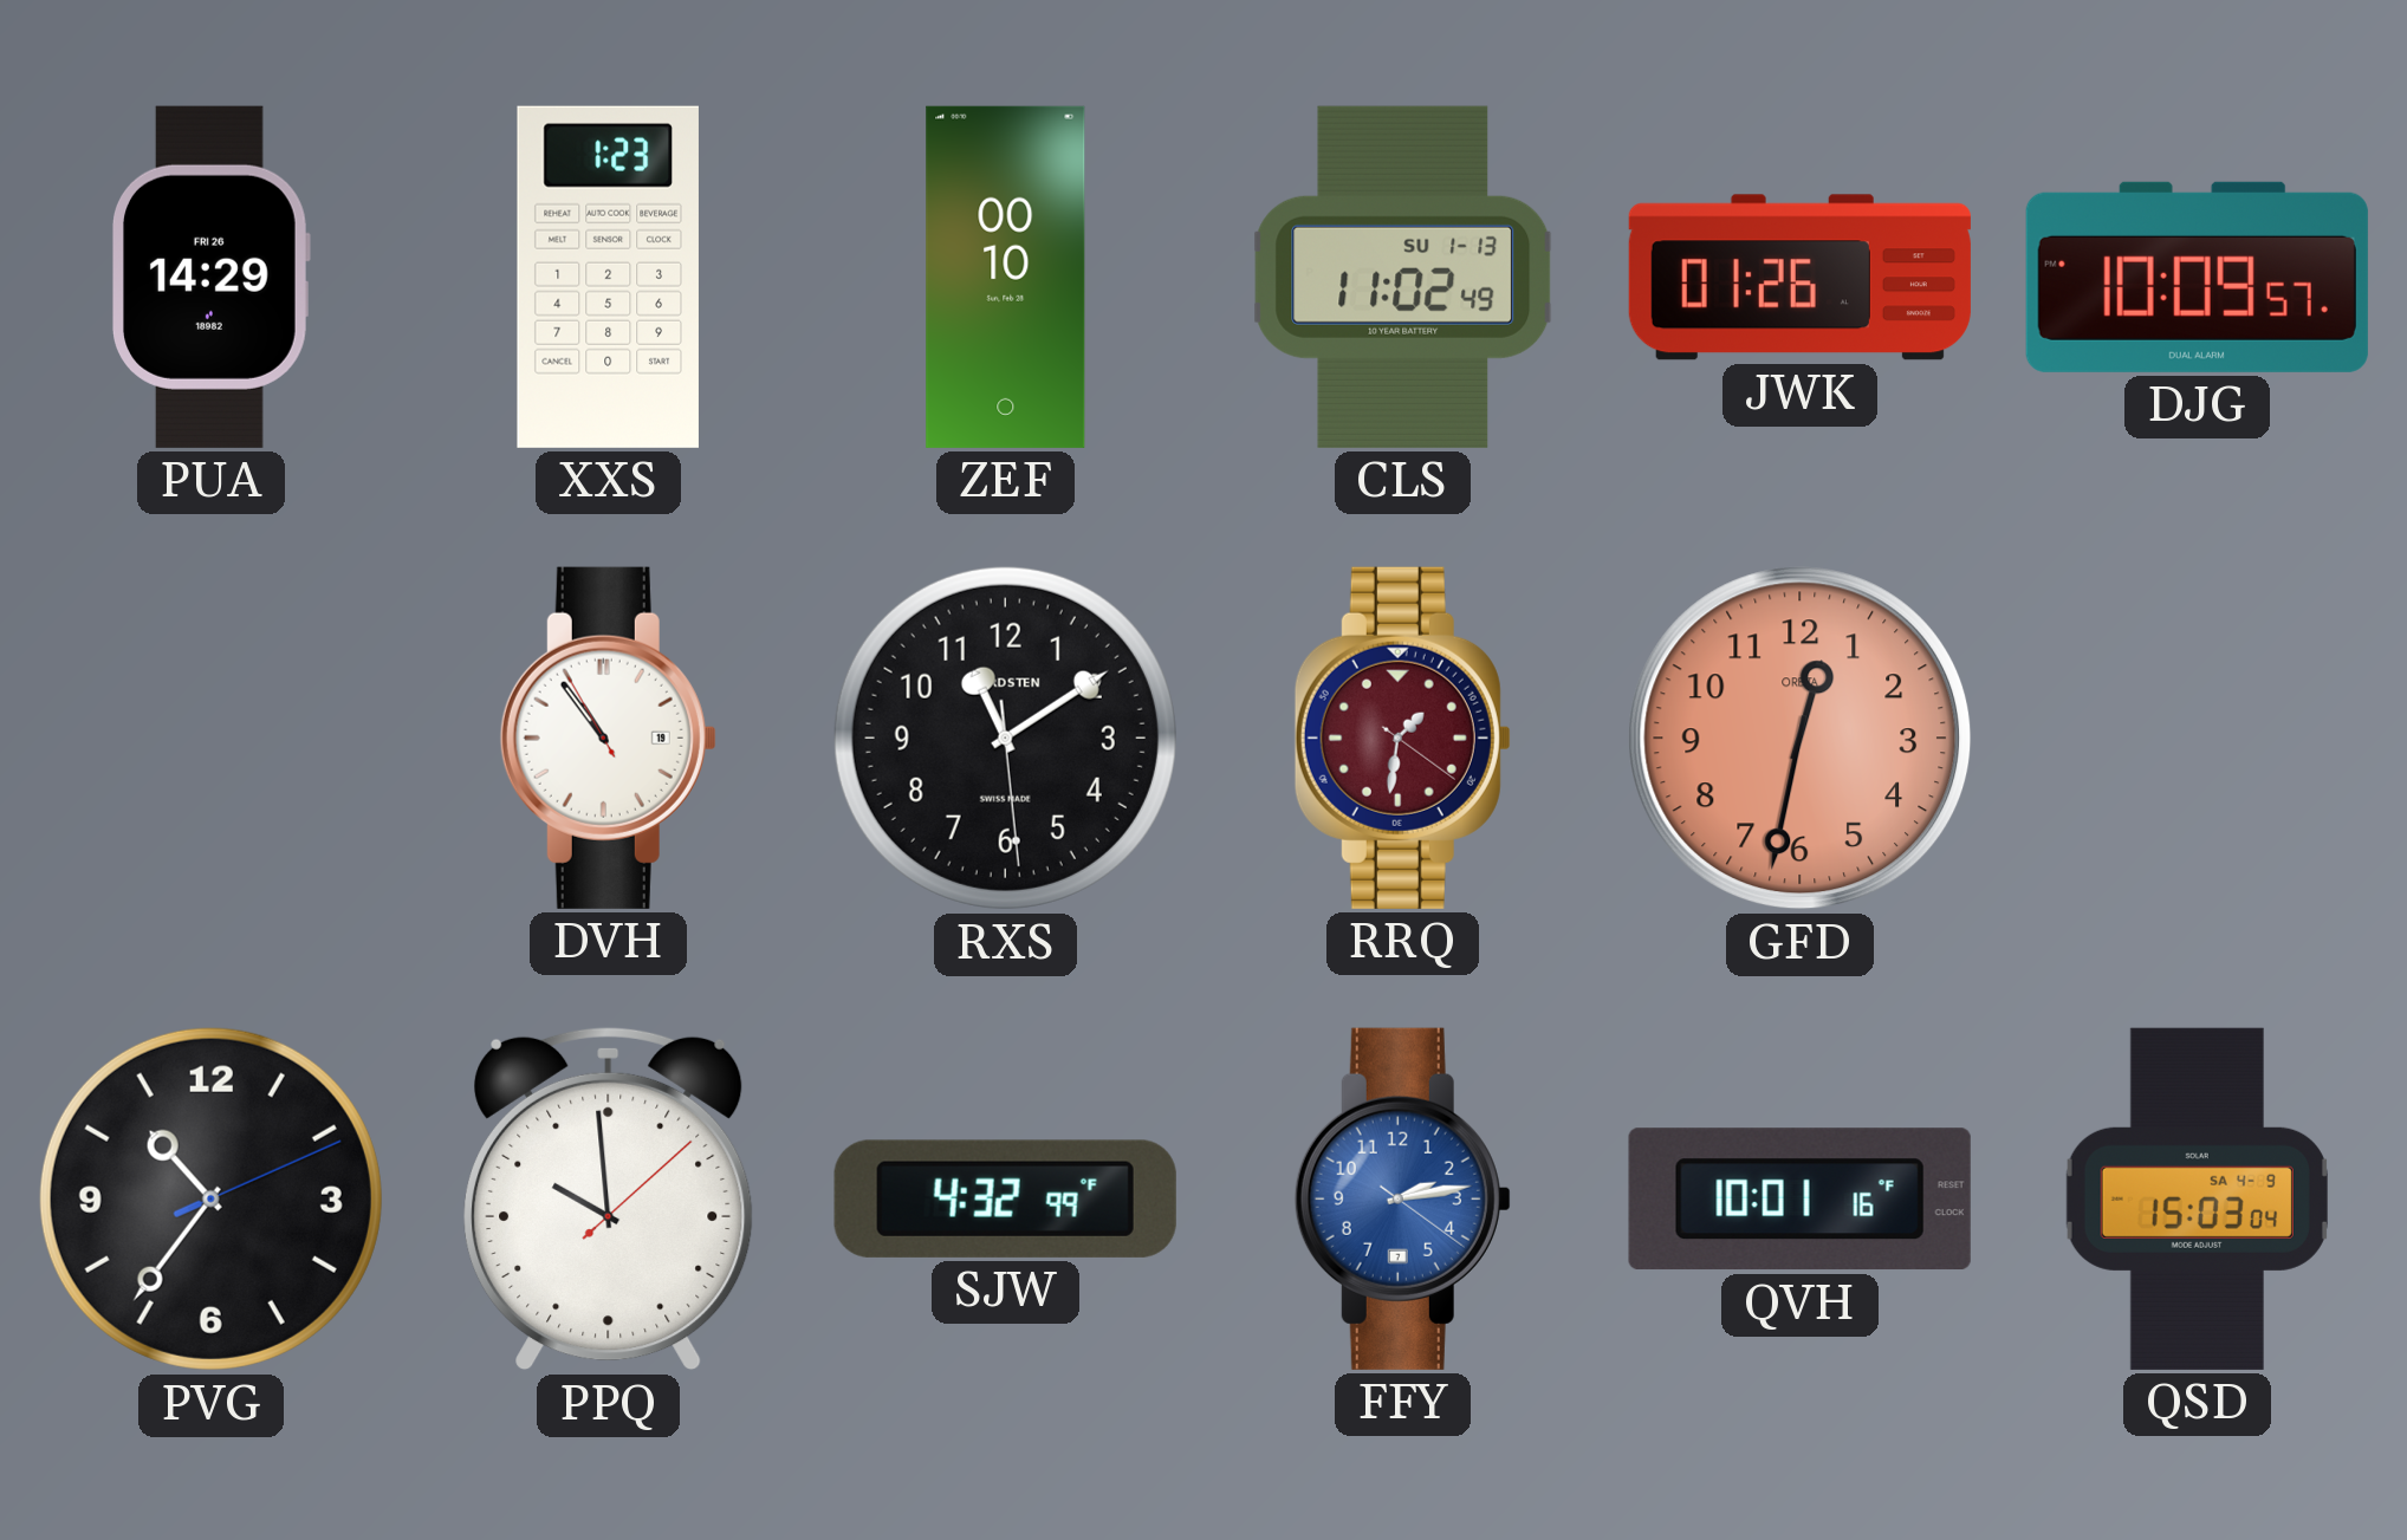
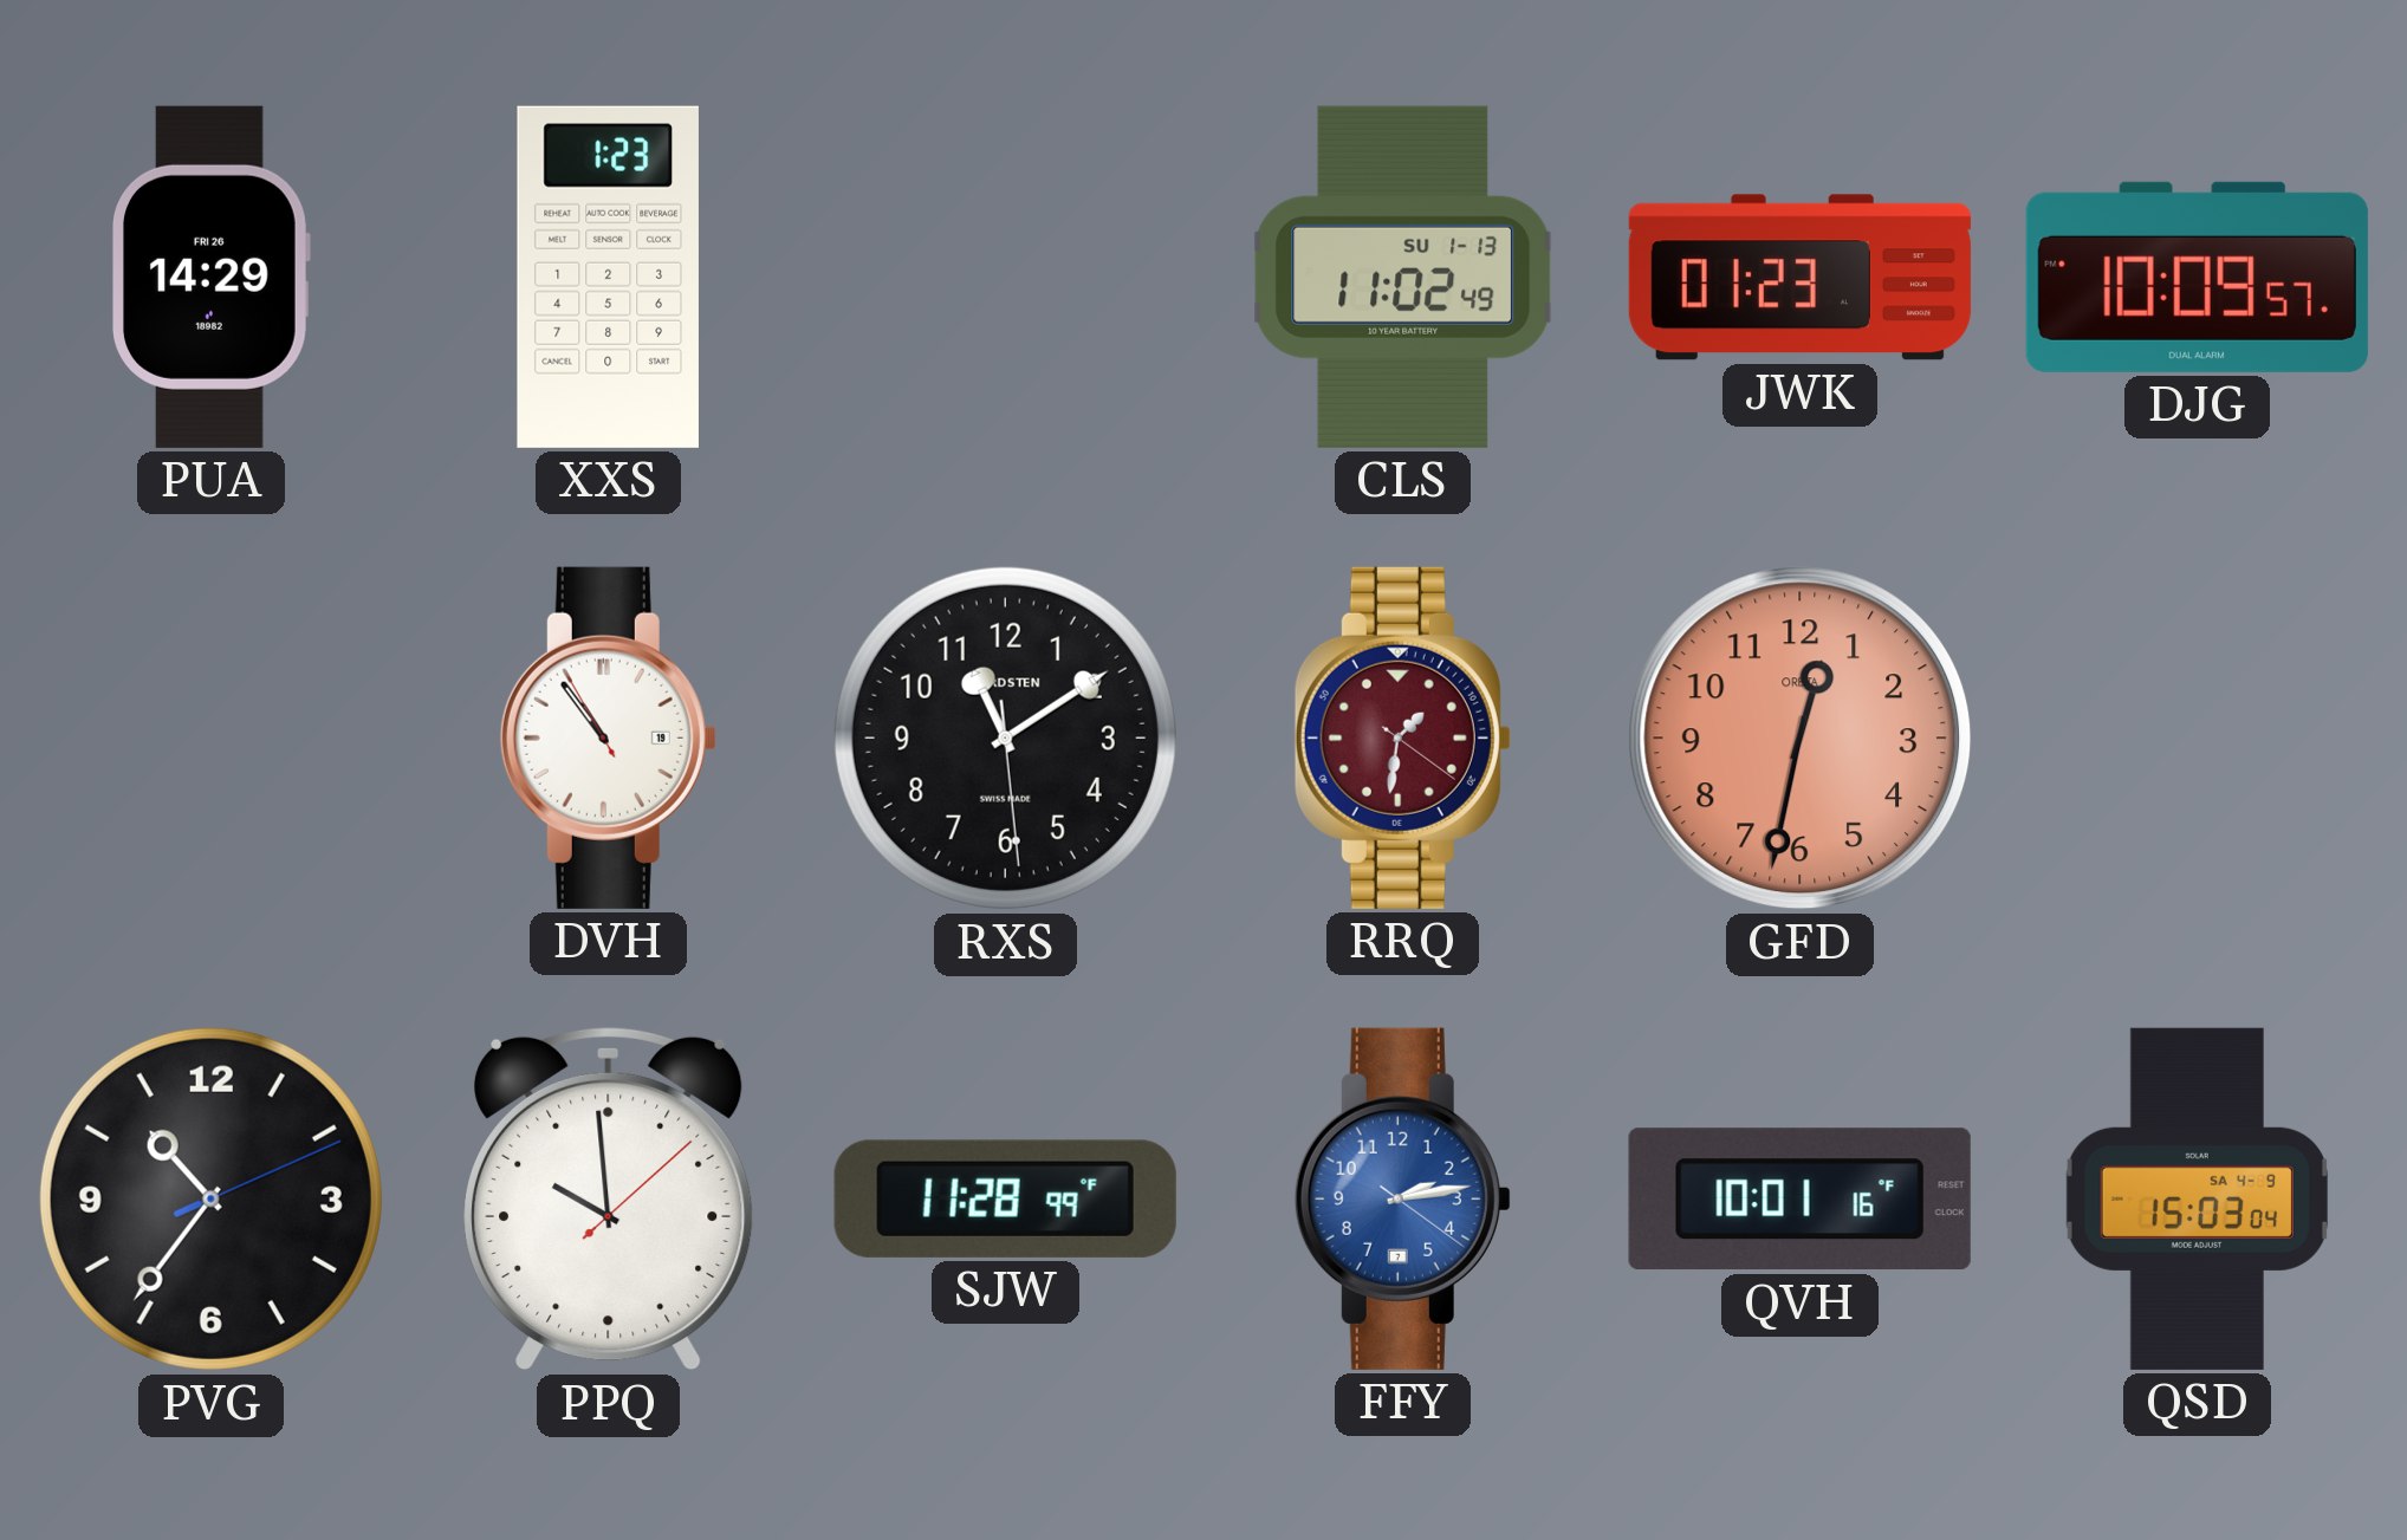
ZEF: 00:10 -> none (1006, 277)
JWK: 01:26 -> 01:23 (1799, 278)
SJW: 4:32 -> 11:28 (1005, 1198)
